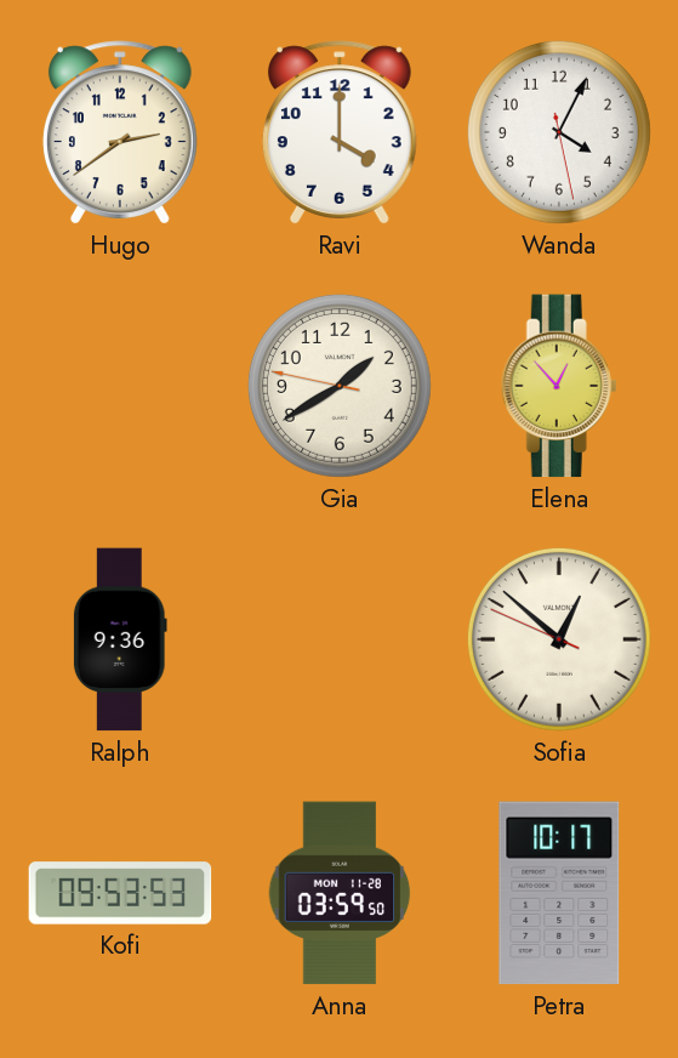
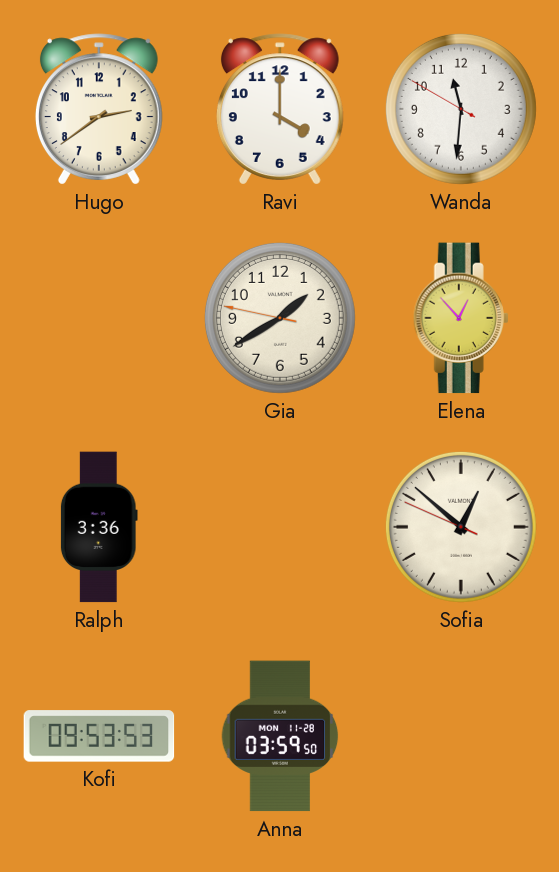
Wanda: 4:04 -> 11:30 (461, 109)
Ralph: 9:36 -> 3:36 (99, 527)
Petra: 10:17 -> none (559, 893)
